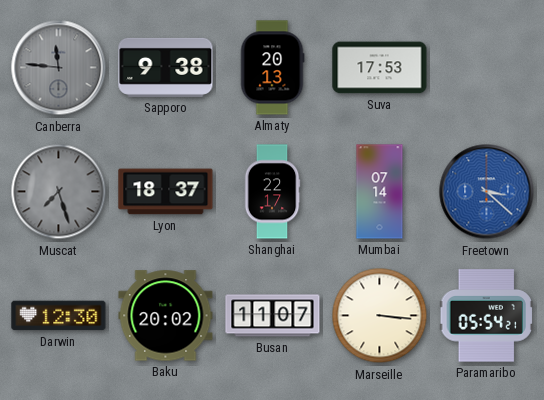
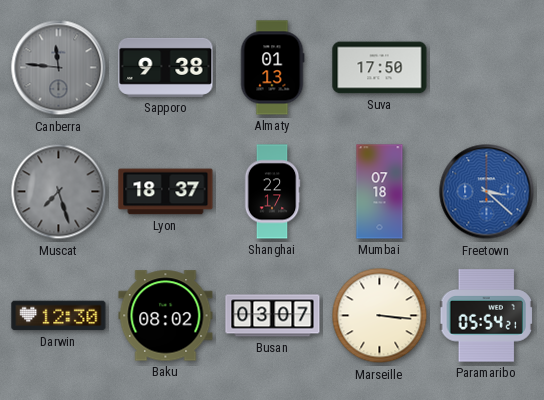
Almaty: 20:13 -> 01:13 (272, 68)
Suva: 17:53 -> 17:50 (380, 68)
Mumbai: 07:14 -> 07:18 (380, 192)
Baku: 20:02 -> 08:02 (166, 316)
Busan: 11:07 -> 03:07 (273, 316)
